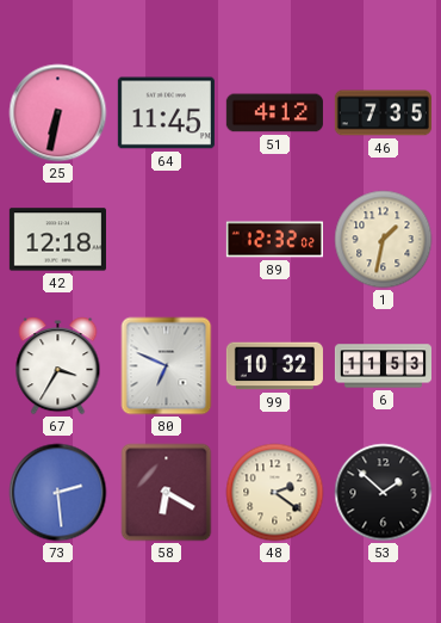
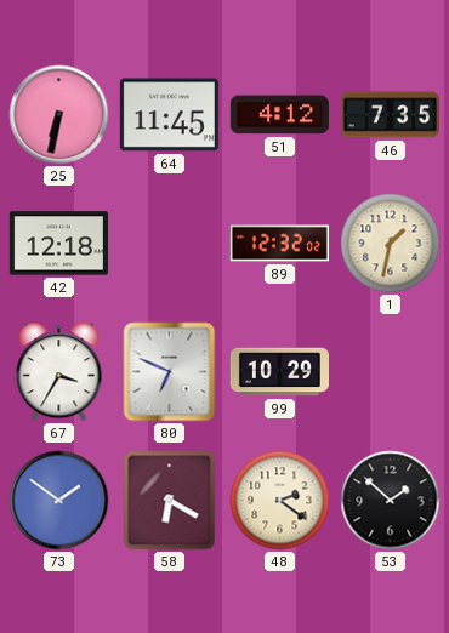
99: 10:32 -> 10:29 (279, 372)
6: 11:53 -> none (383, 366)
73: 2:29 -> 1:51 (59, 501)
